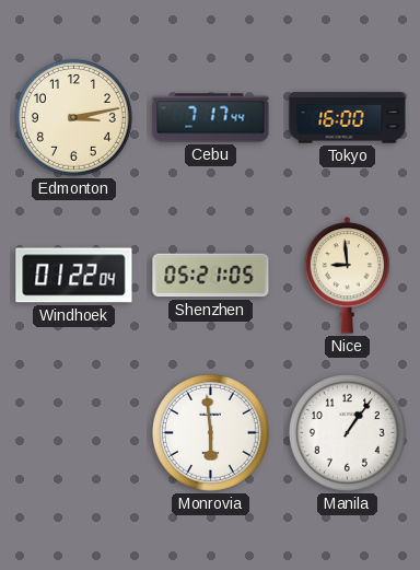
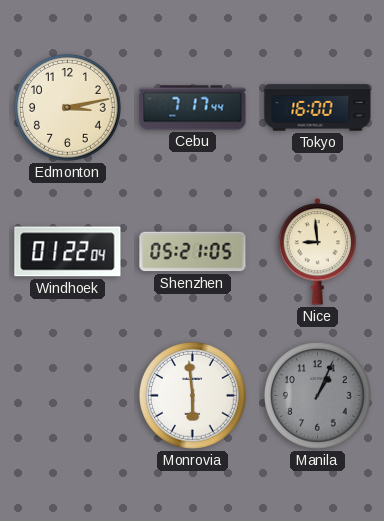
Manila: 1:06 -> 1:04 (317, 395)
Manila dial: white -> grey (317, 395)
